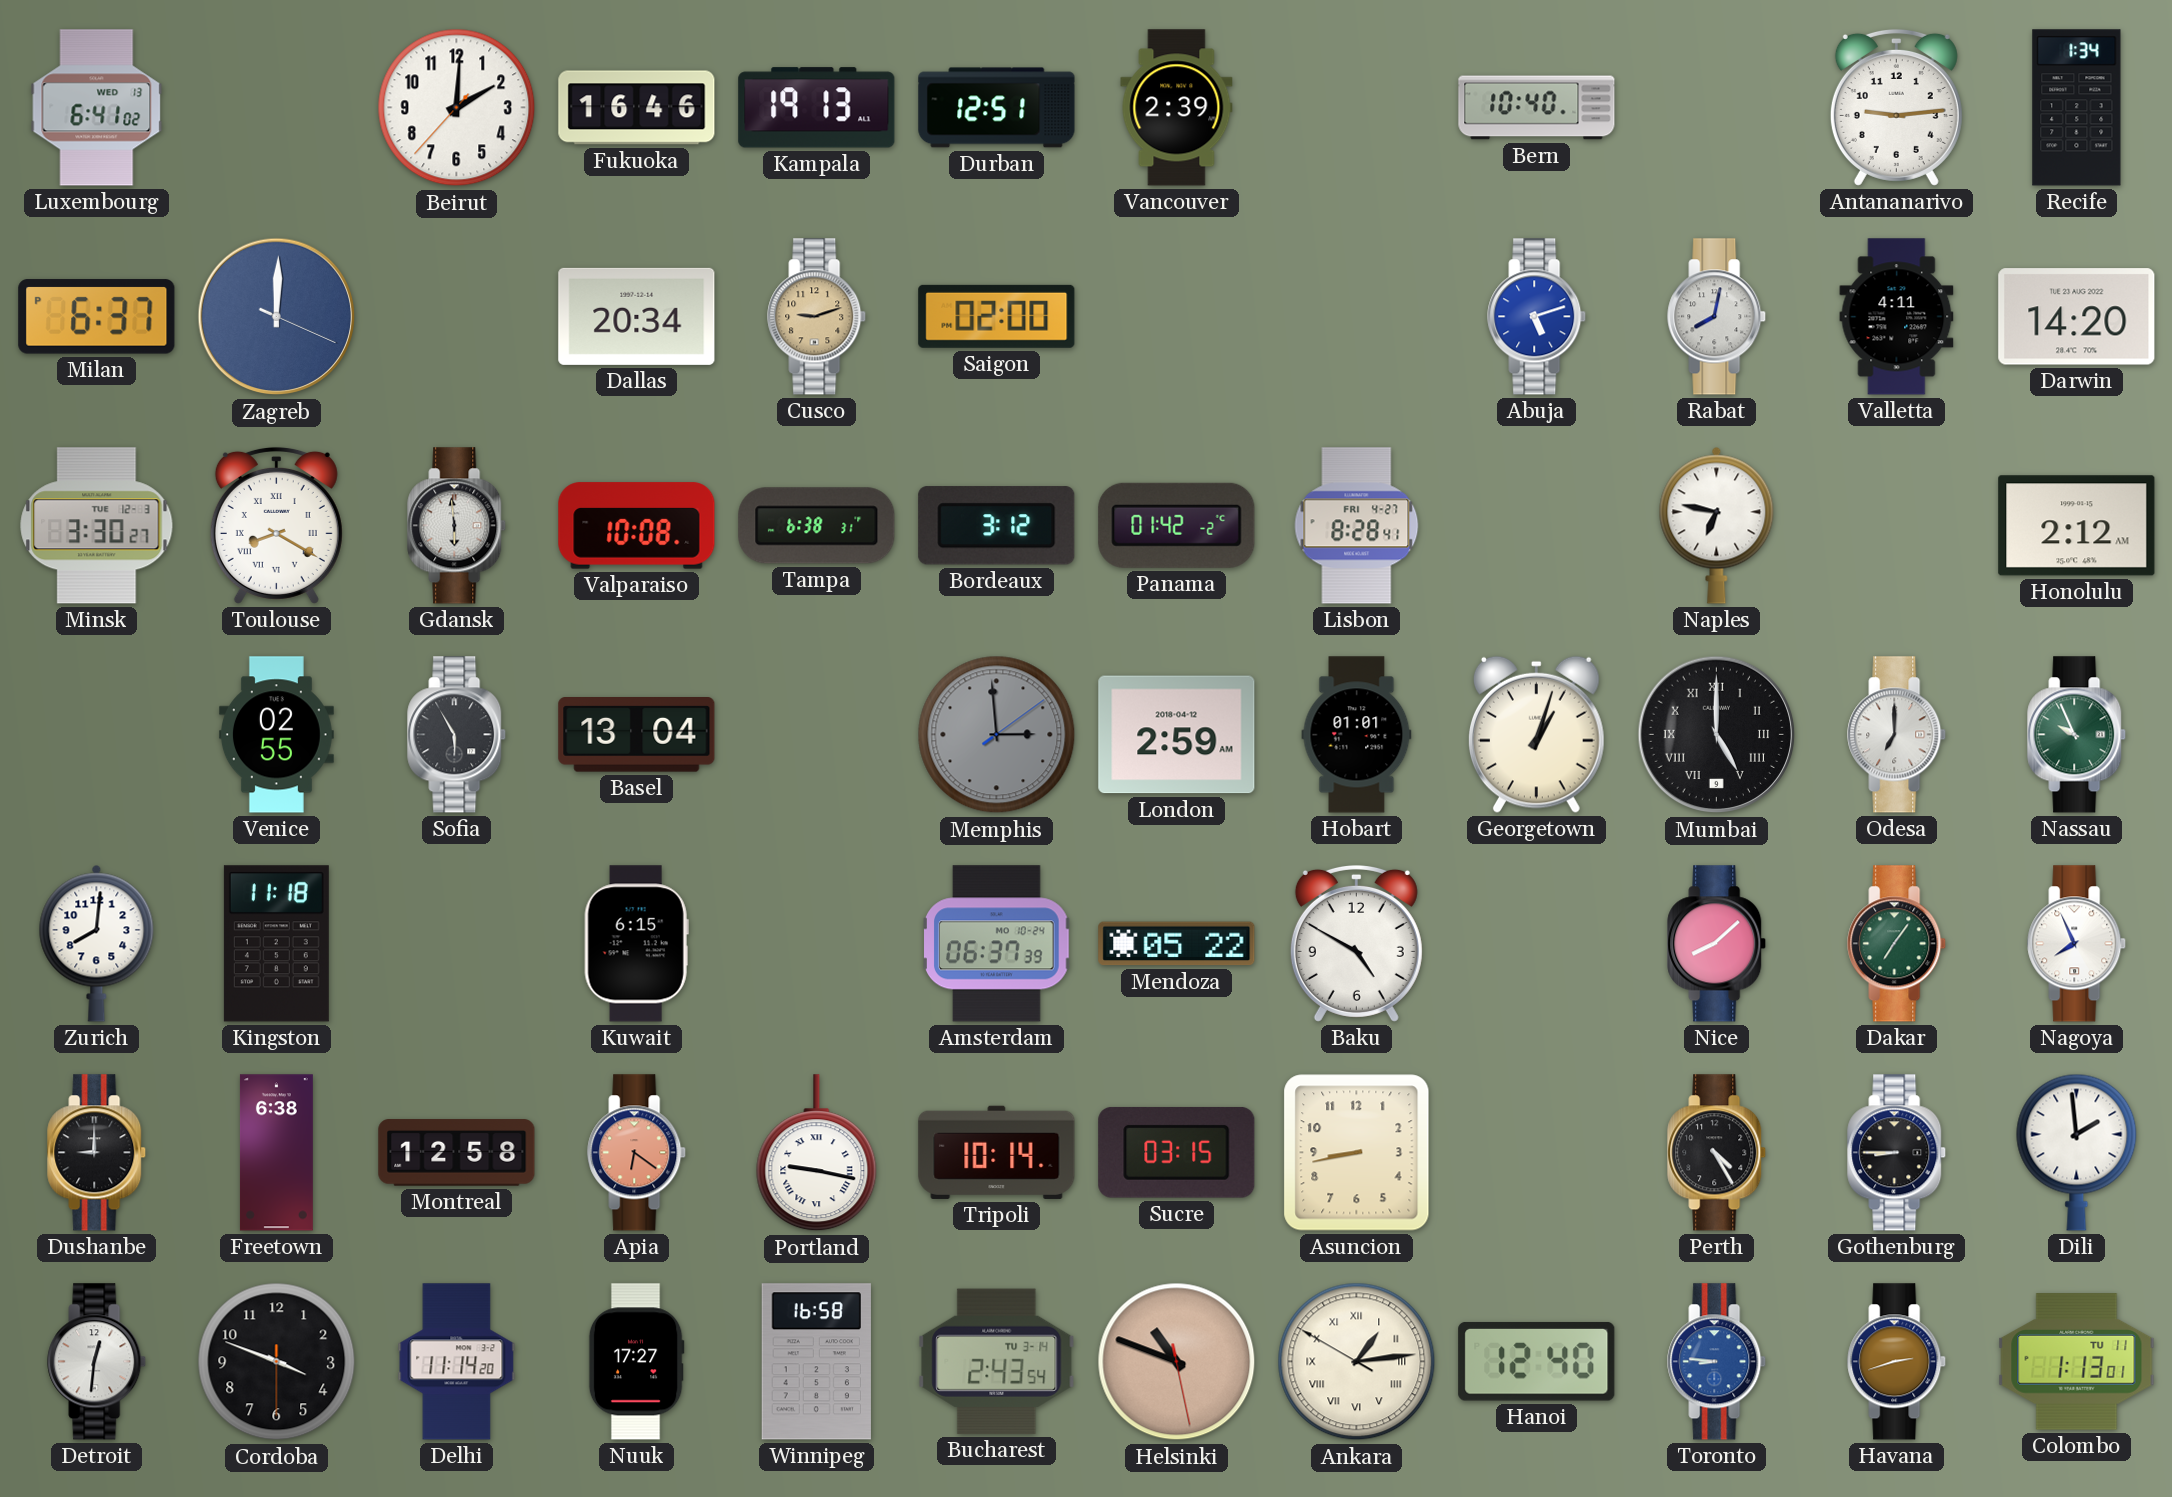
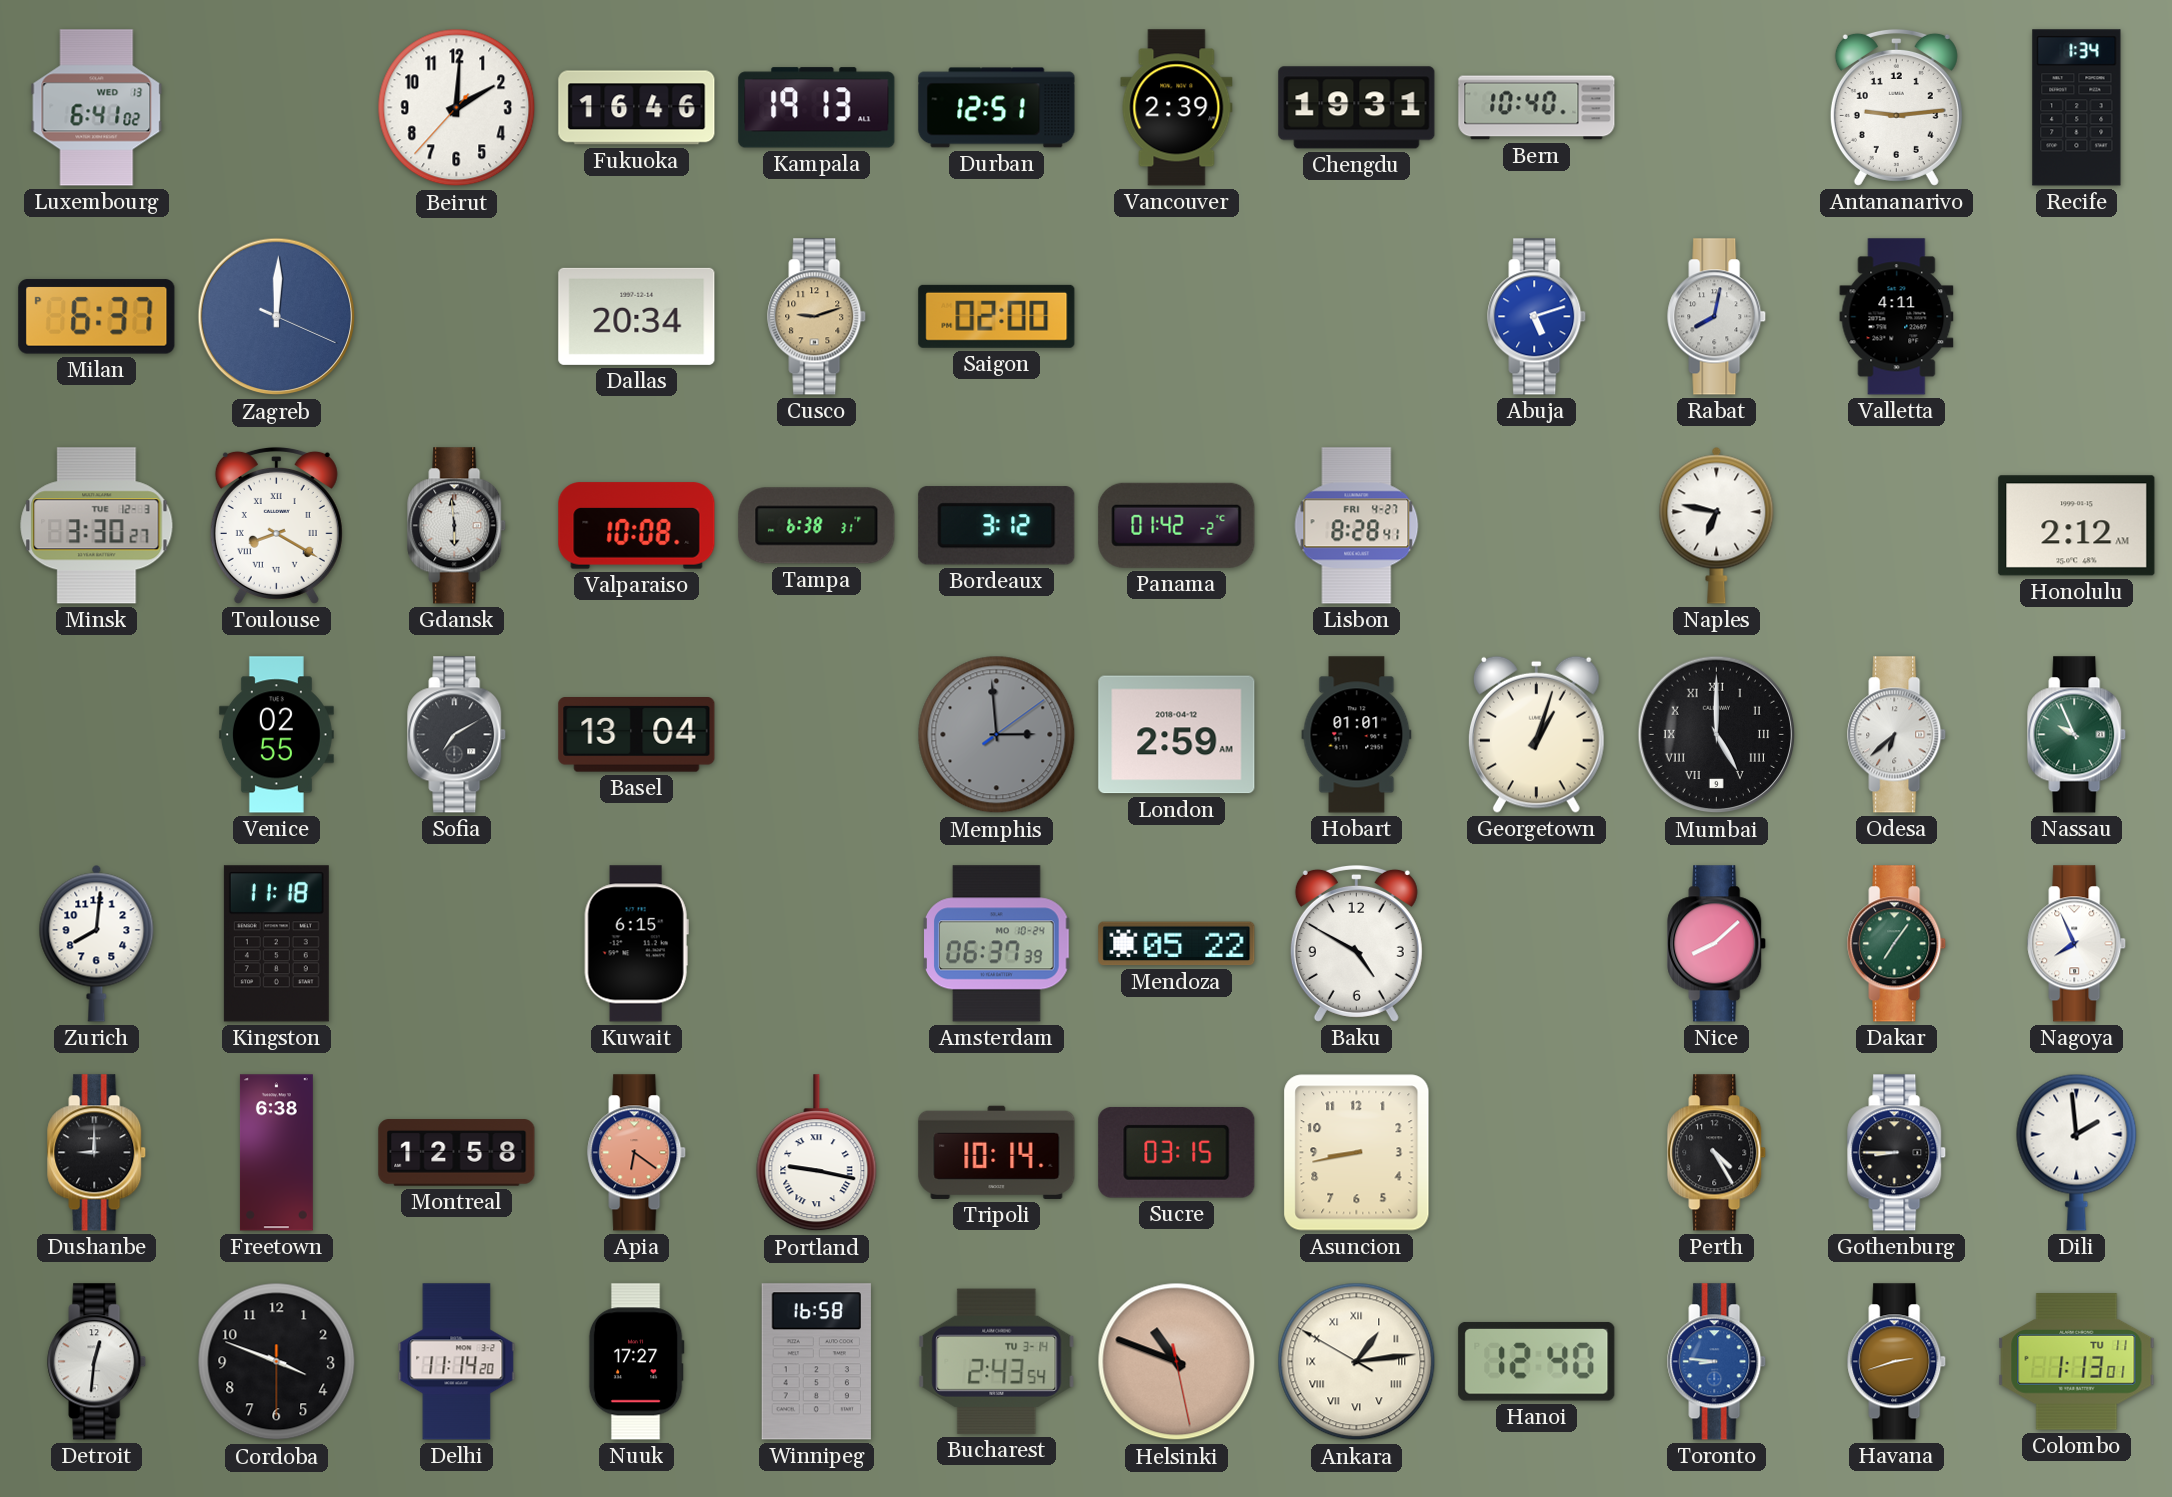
Chengdu: none -> 19:31 (1357, 108)
Darwin: 14:20 -> none (2077, 317)
Sofia: 5:55 -> 7:10 (457, 735)
Odesa: 7:00 -> 6:38 (1897, 735)
